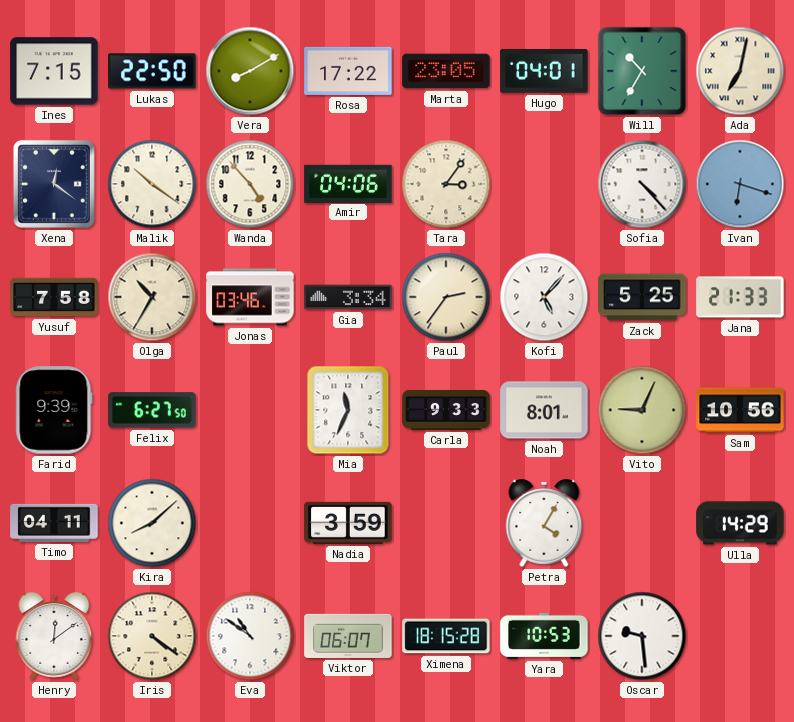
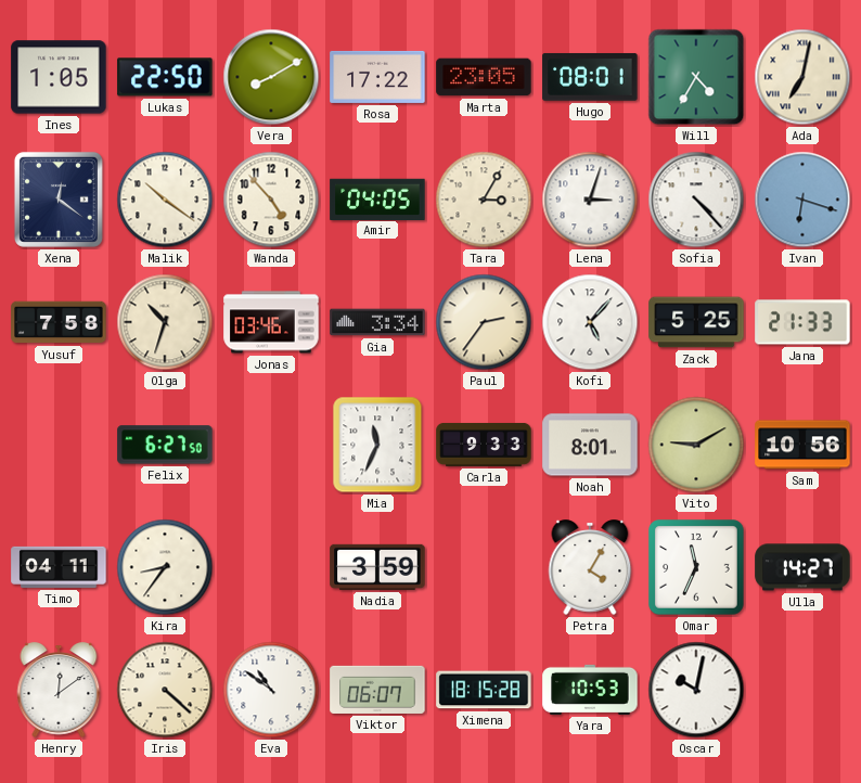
Ines: 7:15 -> 1:05 (59, 77)
Hugo: 04:01 -> 08:01 (590, 77)
Will: 10:35 -> 4:35 (696, 77)
Amir: 04:06 -> 04:05 (377, 198)
Tara: 3:06 -> 3:05 (484, 200)
Lena: none -> 3:03 (590, 200)
Olga: 10:35 -> 10:33 (165, 322)
Farid: 9:39 -> none (54, 410)
Vito: 9:04 -> 9:10 (696, 445)
Kira: 8:08 -> 8:36 (165, 567)
Omar: none -> 11:34 (696, 567)
Ulla: 14:29 -> 14:27 (802, 567)
Iris: 4:21 -> 4:22 (165, 690)
Oscar: 9:29 -> 10:02 (696, 690)
